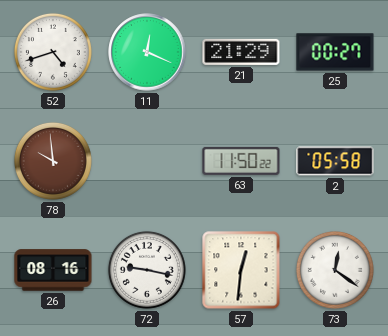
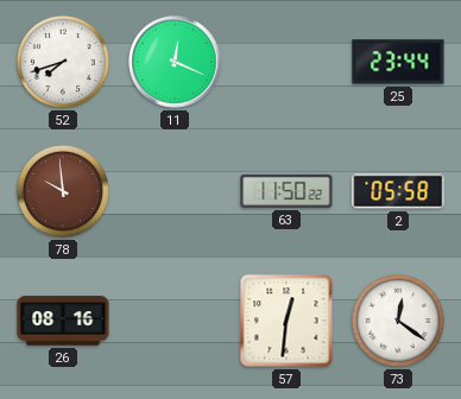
52: 4:42 -> 7:42 (63, 62)
21: 21:29 -> none (241, 52)
25: 00:27 -> 23:44 (398, 62)
72: 9:17 -> none (147, 270)
